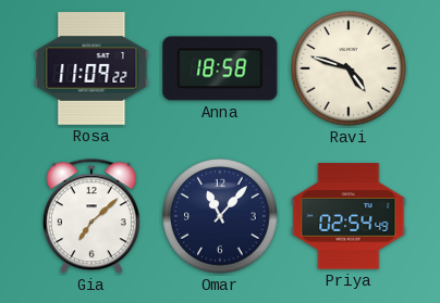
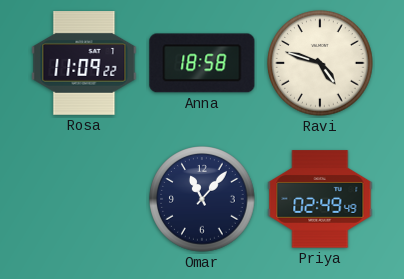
Gia: 7:08 -> none (91, 217)
Priya: 02:54 -> 02:49 (320, 199)
